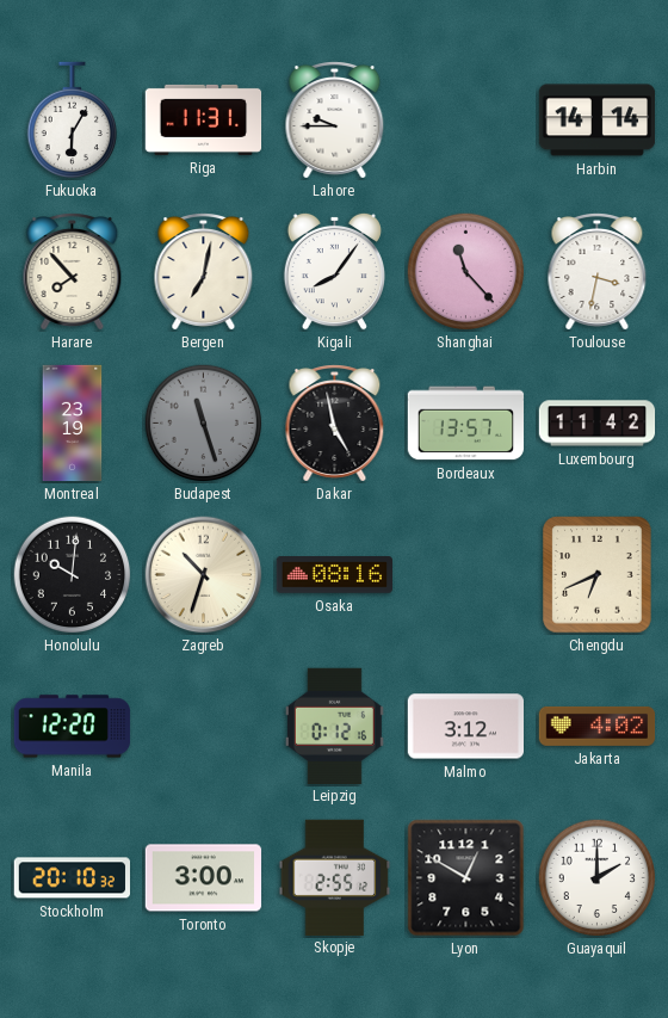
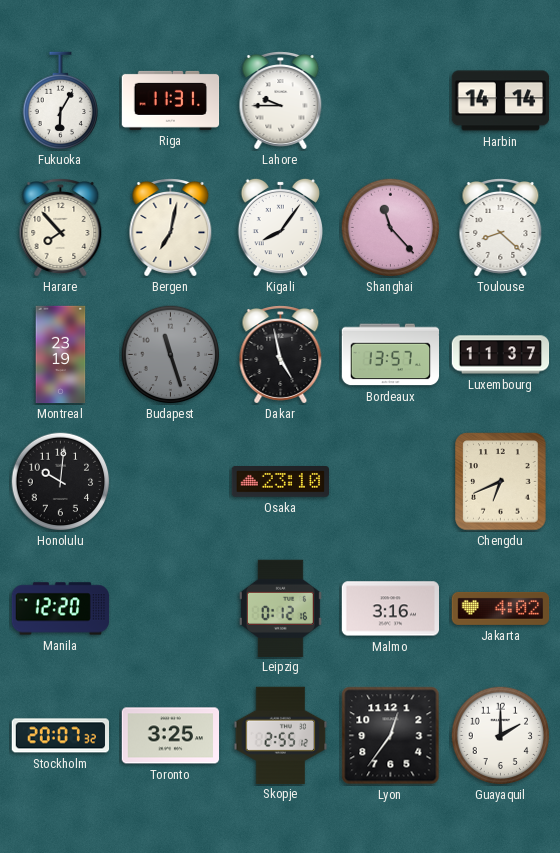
Toulouse: 3:32 -> 8:22 (501, 228)
Luxembourg: 11:42 -> 11:37 (501, 355)
Zagreb: 10:33 -> none (204, 575)
Osaka: 08:16 -> 23:10 (280, 482)
Malmo: 3:12 -> 3:16 (390, 609)
Stockholm: 20:10 -> 20:07 (60, 736)
Toronto: 3:00 -> 3:25 (171, 736)
Lyon: 12:50 -> 12:36 (391, 736)
